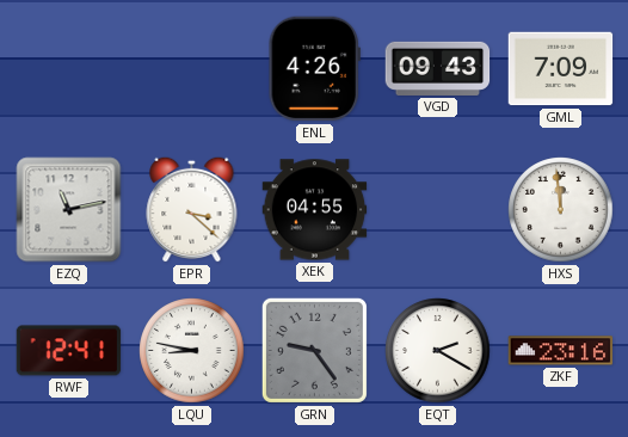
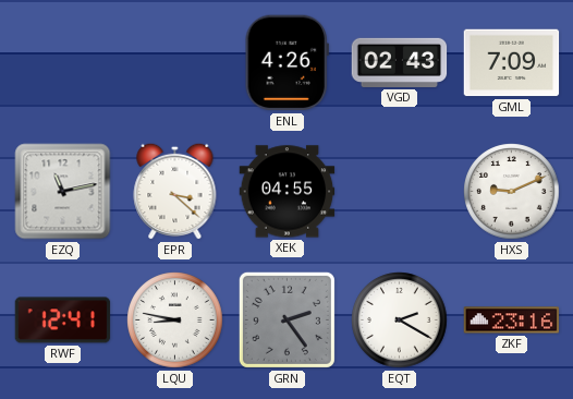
VGD: 09:43 -> 02:43 (400, 62)
HXS: 11:59 -> 9:11 (512, 192)
GRN: 9:24 -> 2:24 (286, 319)
